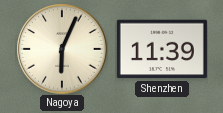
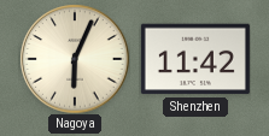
Shenzhen: 11:39 -> 11:42 (195, 59)
